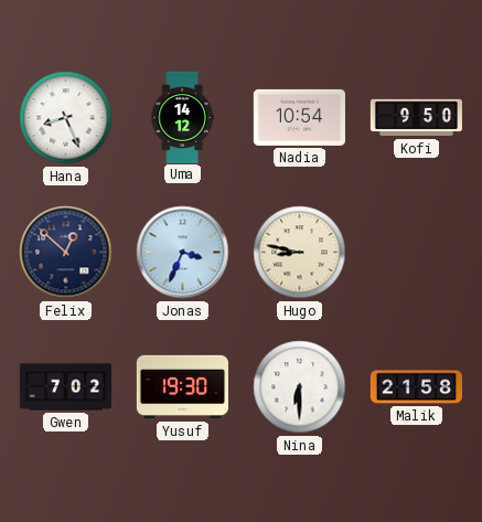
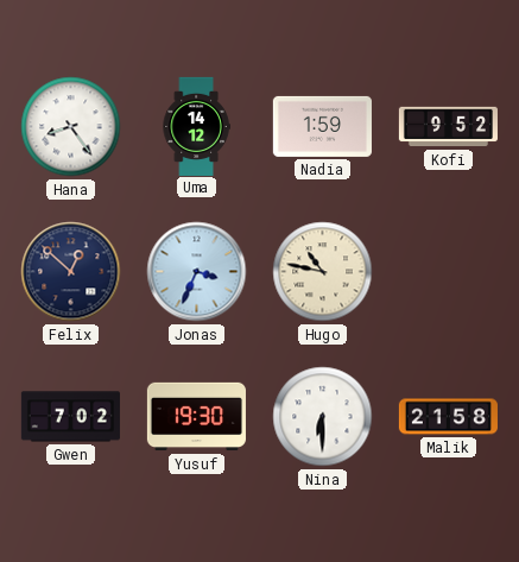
Hana: 8:26 -> 8:24 (71, 127)
Nadia: 10:54 -> 1:59 (322, 126)
Kofi: 9:50 -> 9:52 (448, 127)
Hugo: 8:47 -> 10:47 (323, 272)
